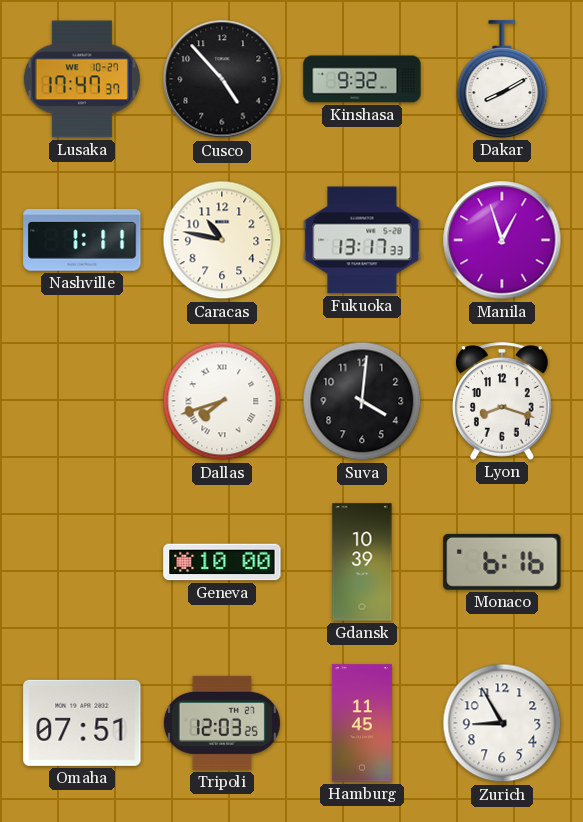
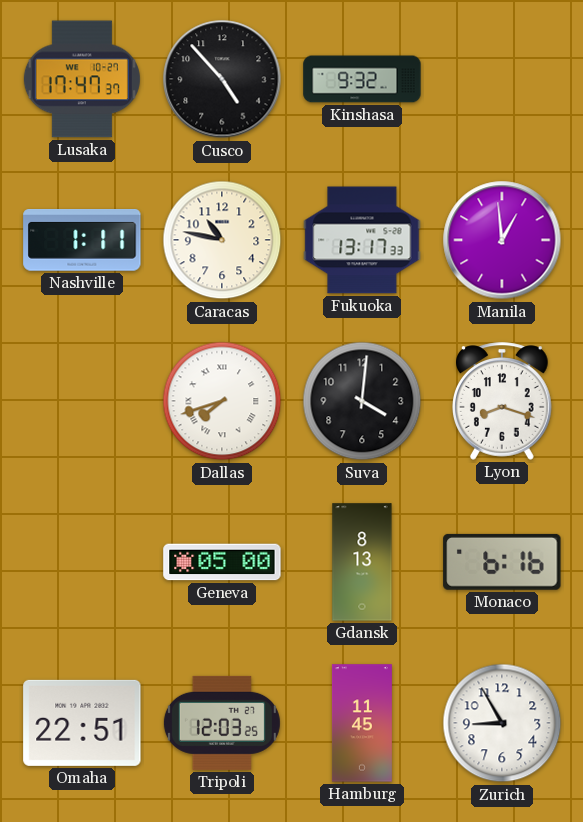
Dakar: 8:10 -> none (502, 79)
Manila: 12:57 -> 12:59 (502, 240)
Geneva: 10:00 -> 05:00 (222, 562)
Gdansk: 10:39 -> 8:13 (362, 562)
Omaha: 07:51 -> 22:51 (82, 723)
